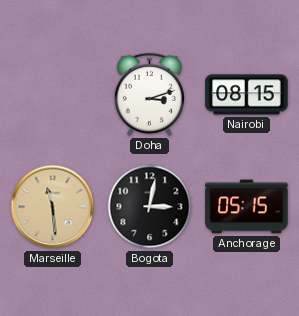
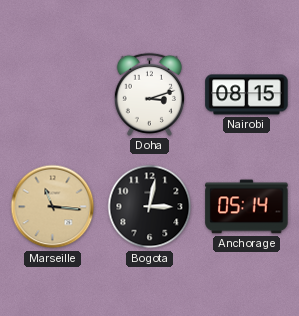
Marseille: 11:29 -> 11:16 (53, 207)
Anchorage: 05:15 -> 05:14 (247, 207)
